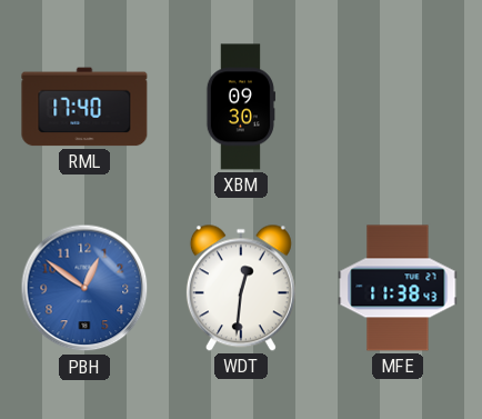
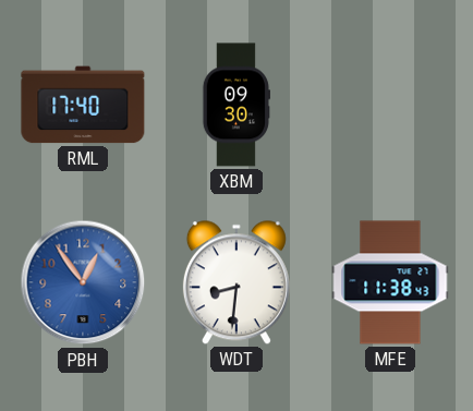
PBH: 12:51 -> 12:54 (83, 282)
WDT: 12:31 -> 8:31 (237, 282)
